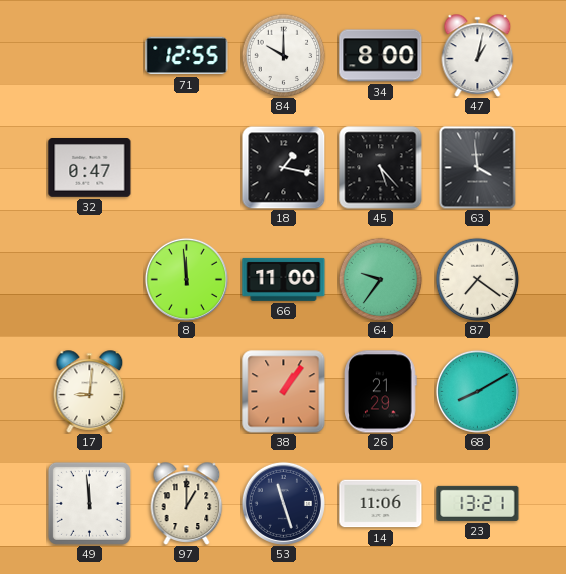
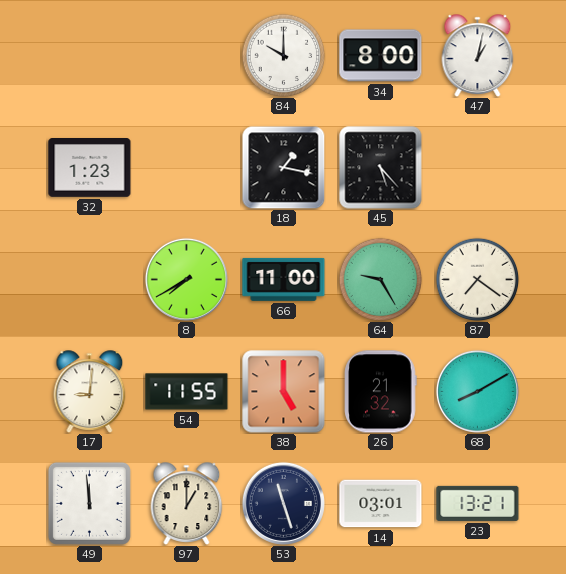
71: 12:55 -> none (187, 56)
32: 0:47 -> 1:23 (90, 168)
63: 3:59 -> none (478, 167)
8: 11:59 -> 7:40 (186, 279)
64: 9:36 -> 9:25 (380, 279)
54: none -> 11:55 (187, 392)
38: 1:06 -> 5:00 (284, 392)
26: 21:29 -> 21:32 (381, 392)
14: 11:06 -> 03:01 (381, 504)
